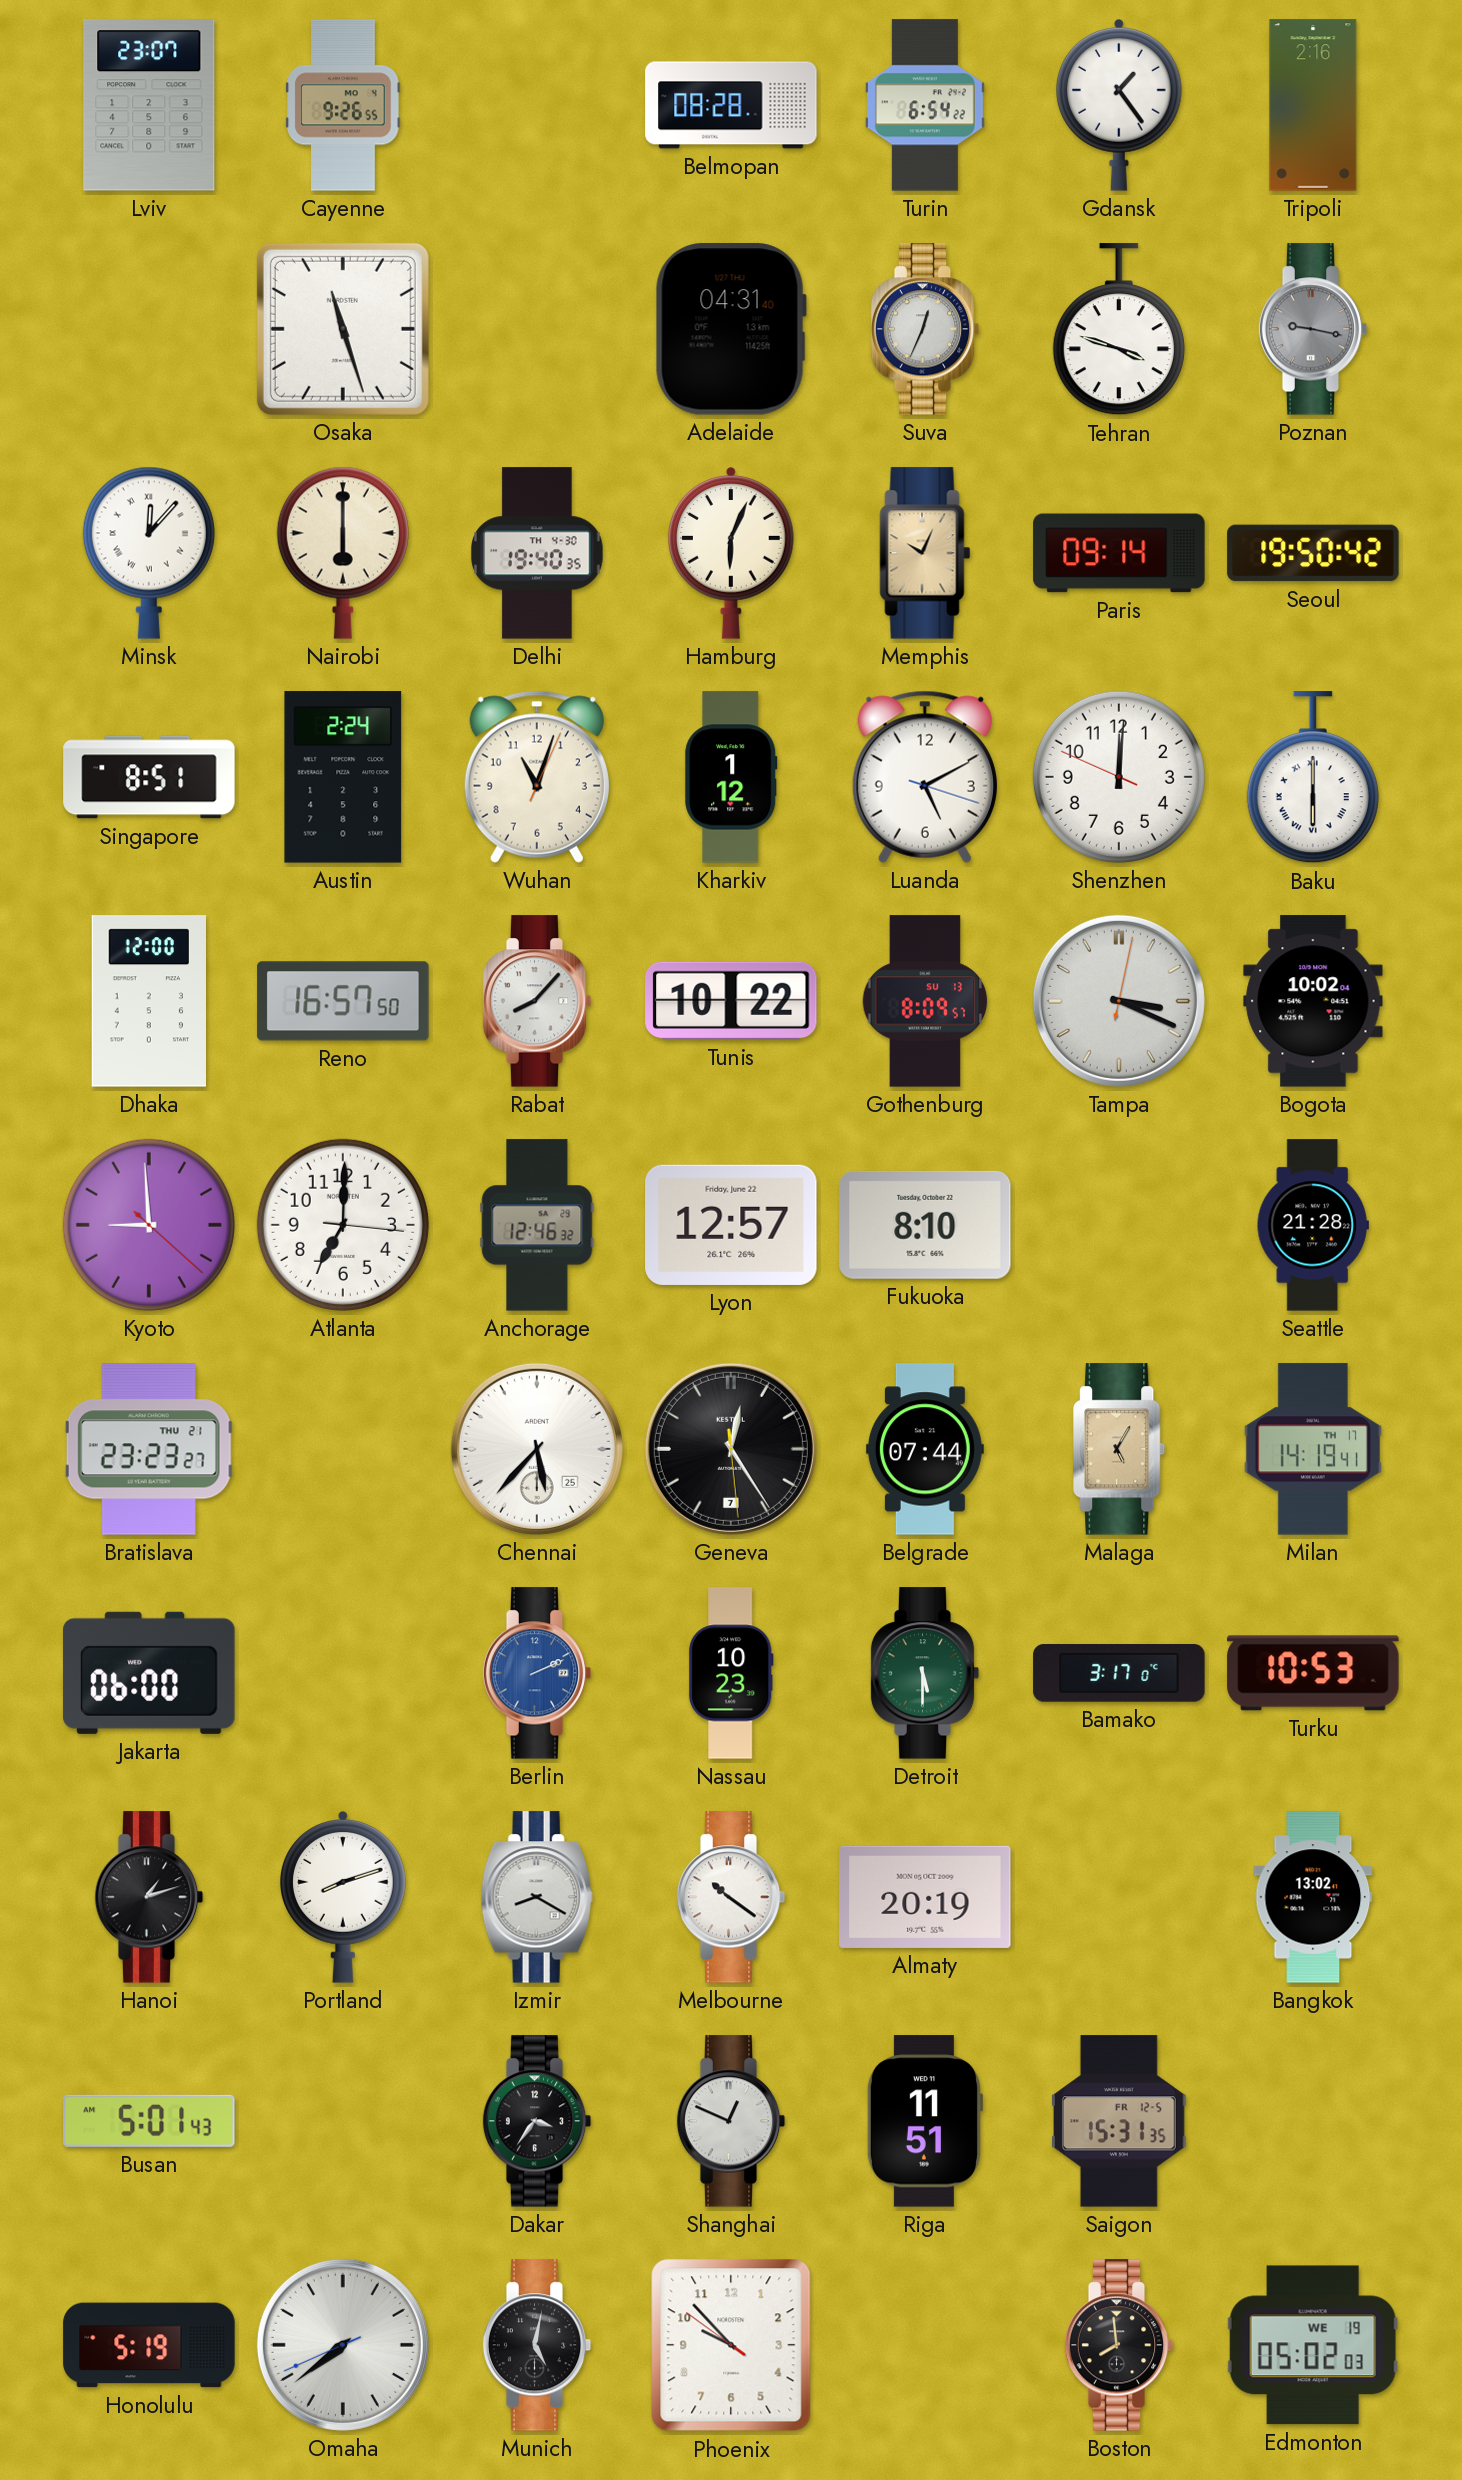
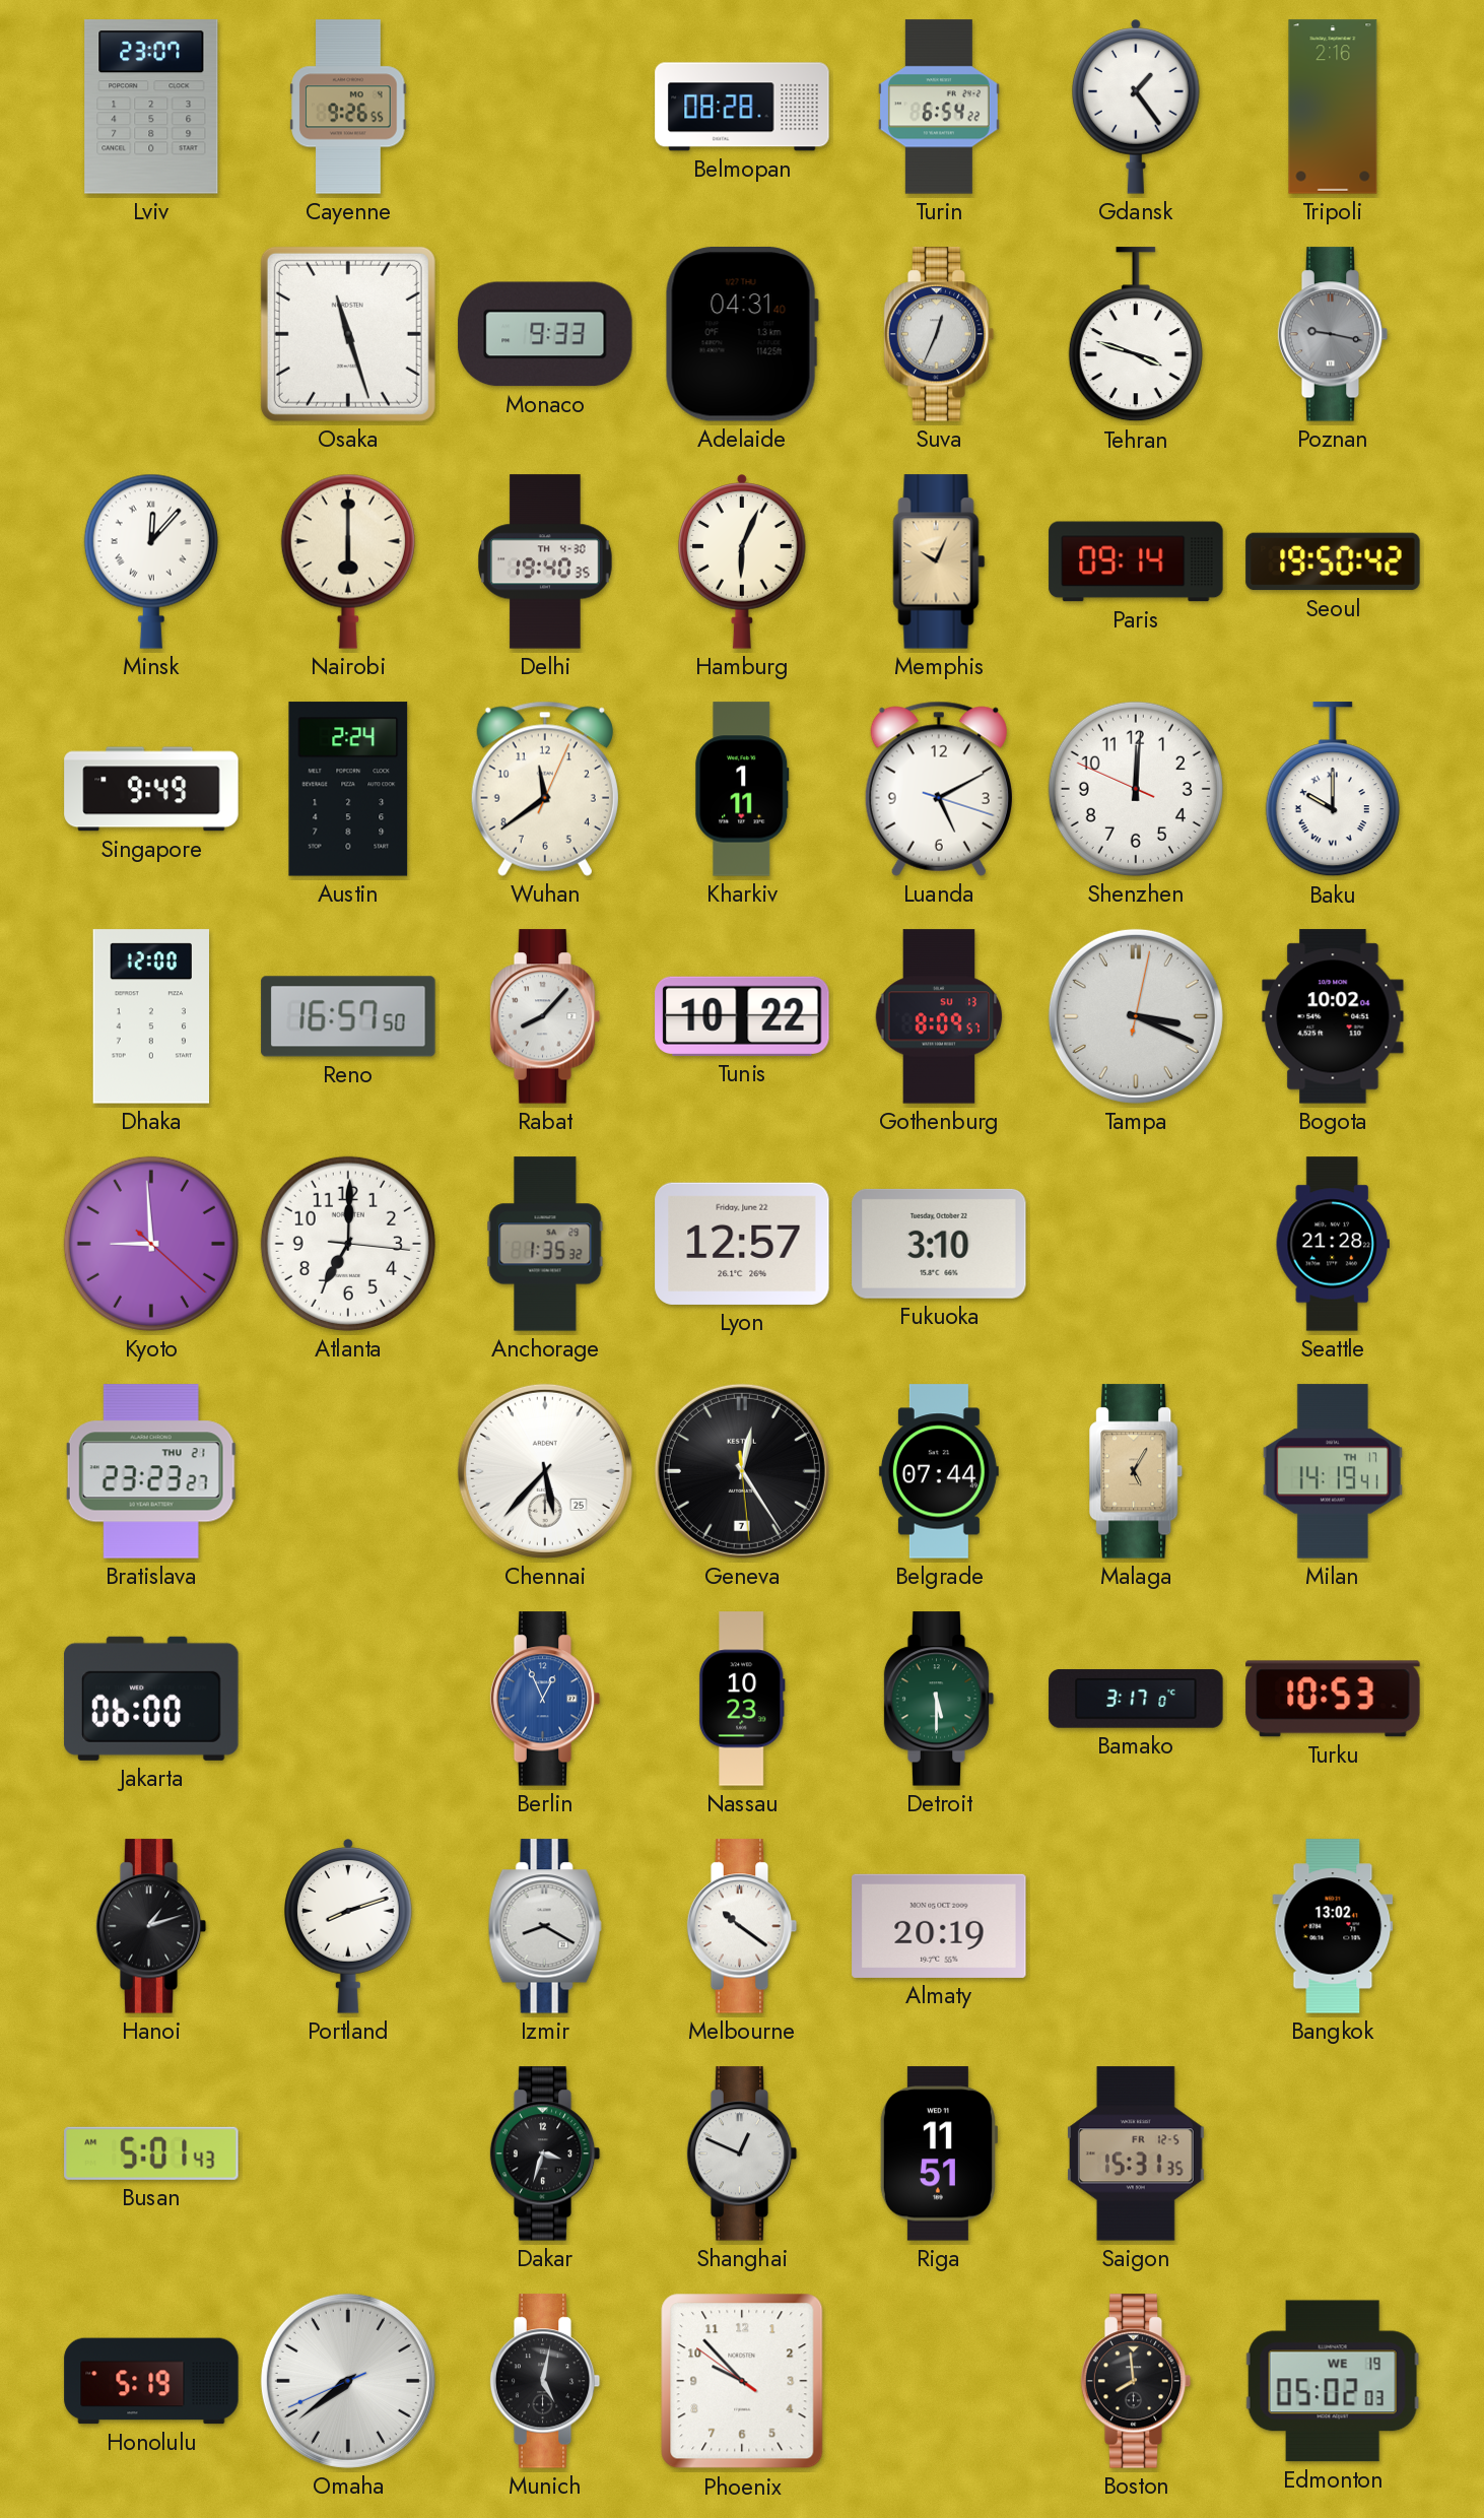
Monaco: none -> 9:33 (545, 334)
Singapore: 8:51 -> 9:49 (151, 789)
Wuhan: 11:03 -> 11:39 (545, 789)
Kharkiv: 1:12 -> 1:11 (742, 789)
Baku: 6:00 -> 10:00 (1333, 790)
Anchorage: 12:46 -> 1:35 (545, 1244)
Fukuoka: 8:10 -> 3:10 (939, 1244)
Berlin: 2:11 -> 12:56 (545, 1699)
Dakar: 3:36 -> 3:33 (545, 2153)
